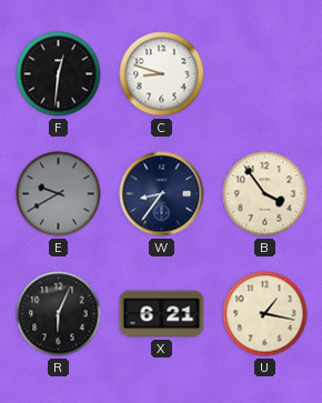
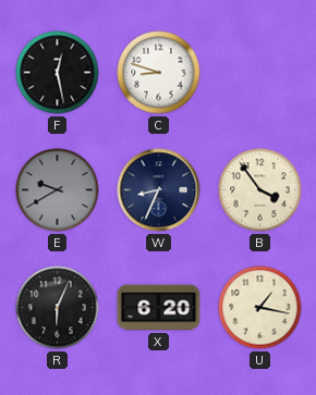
F: 12:31 -> 12:28 (58, 73)
W: 8:36 -> 8:34 (159, 190)
X: 6:21 -> 6:20 (159, 308)
